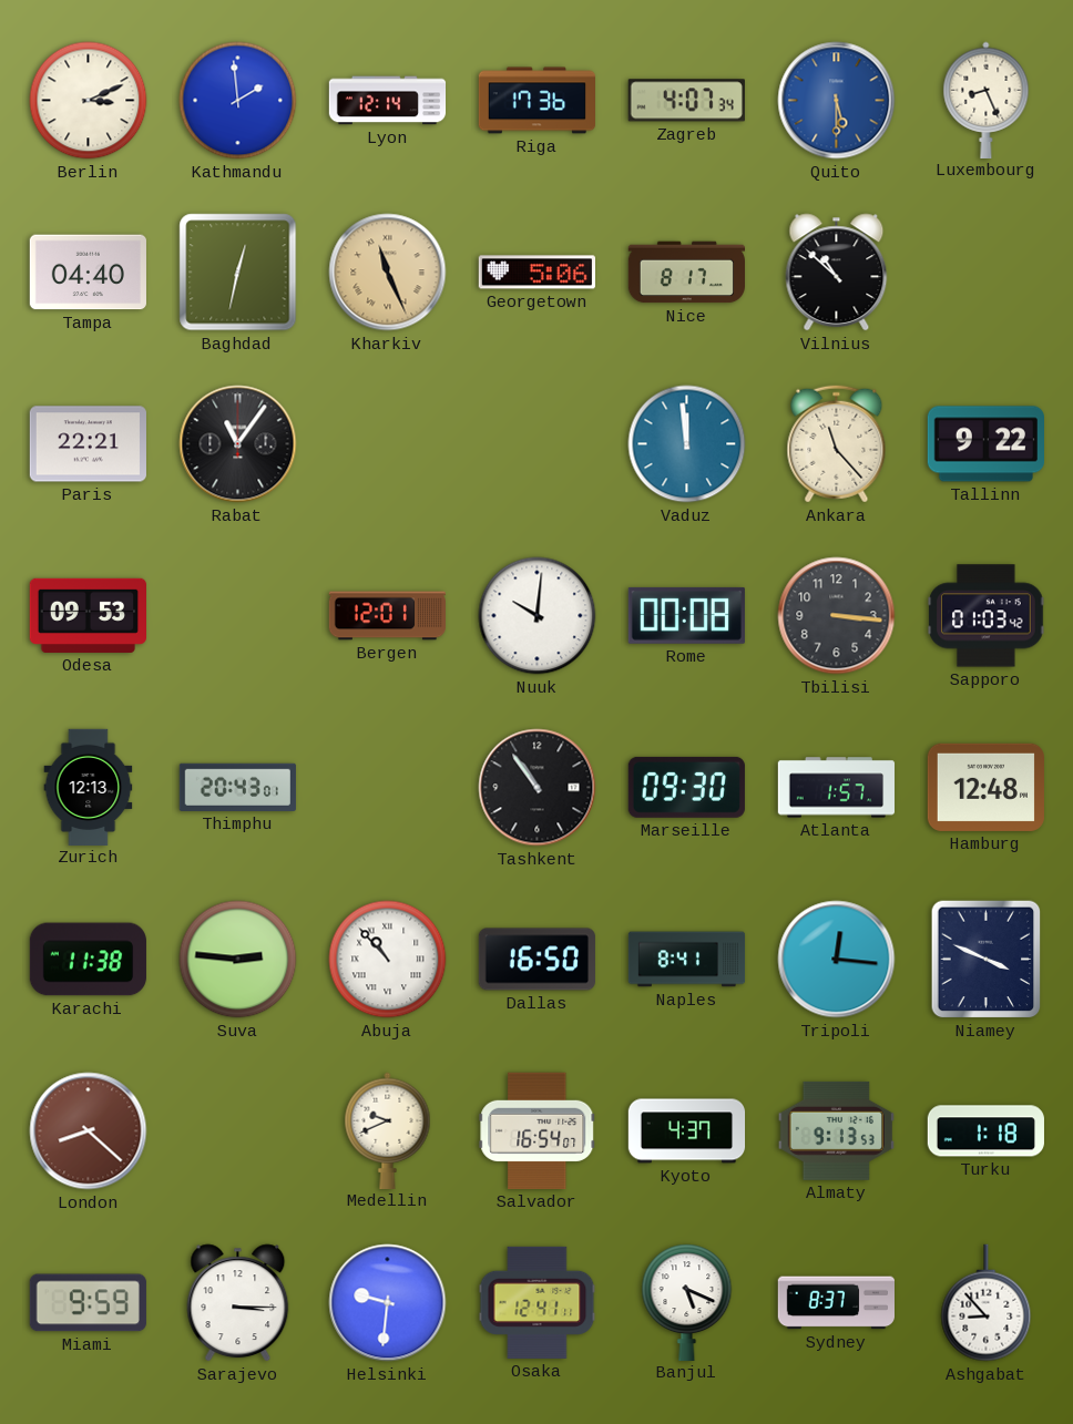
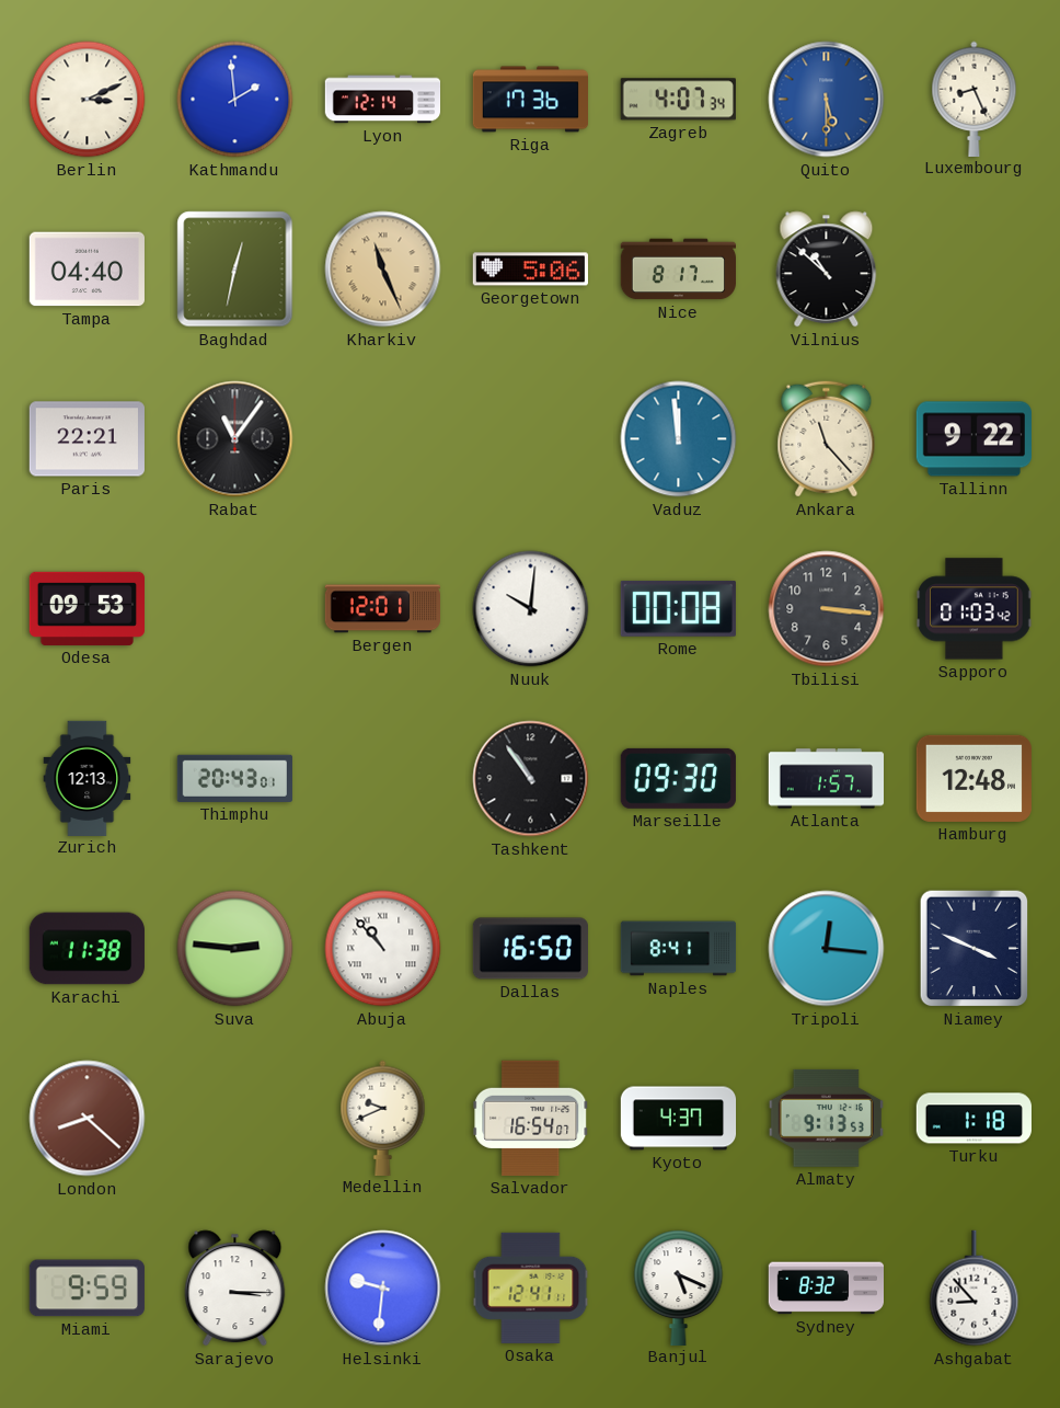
Sydney: 8:37 -> 8:32 (826, 1289)
